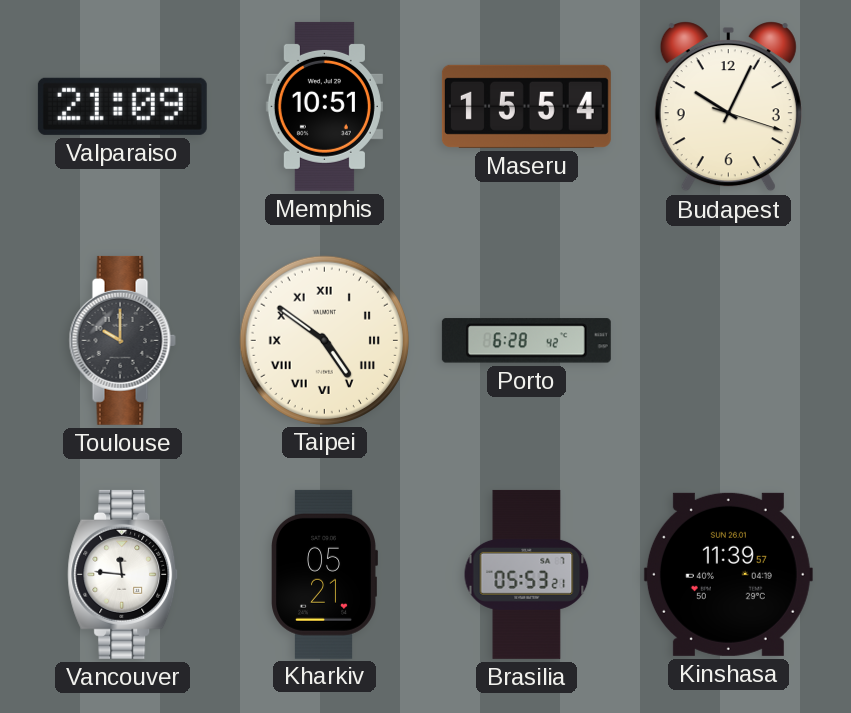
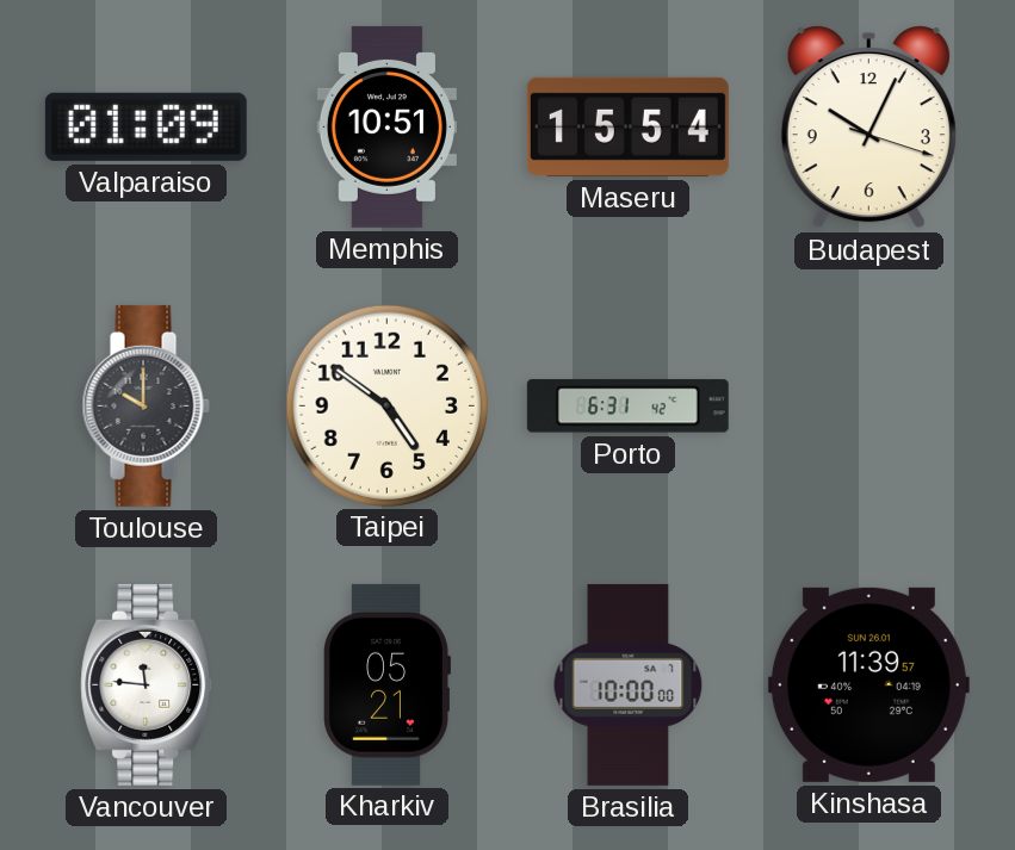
Valparaiso: 21:09 -> 01:09 (146, 126)
Taipei numerals: Roman -> Arabic (386, 405)
Porto: 6:28 -> 6:31 (627, 407)
Brasilia: 05:53 -> 10:00 (629, 684)
